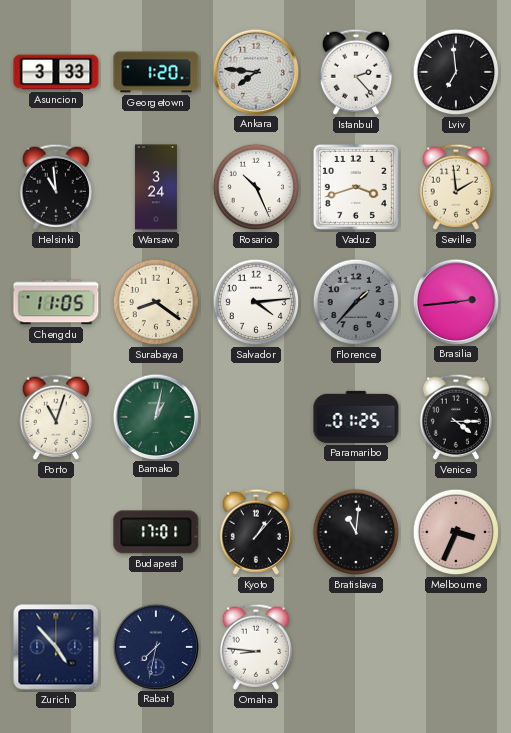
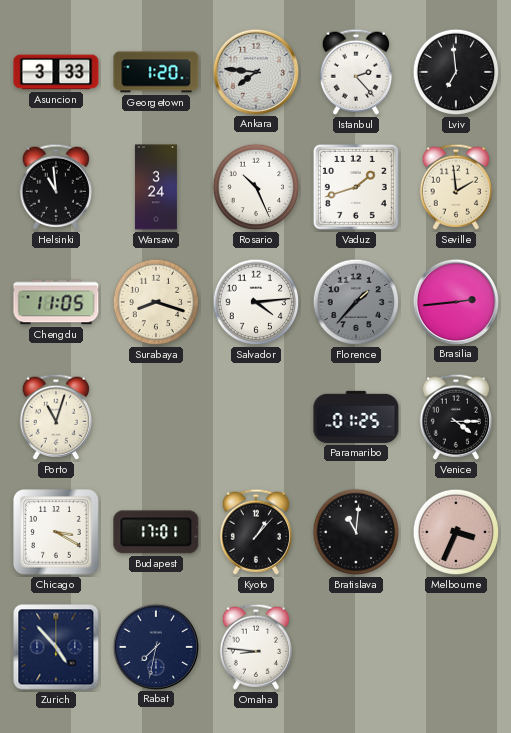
Vaduz: 3:42 -> 1:42 (356, 187)
Surabaya: 8:21 -> 8:18 (156, 302)
Bamako: 1:02 -> none (155, 416)
Chicago: none -> 3:20 (56, 532)
